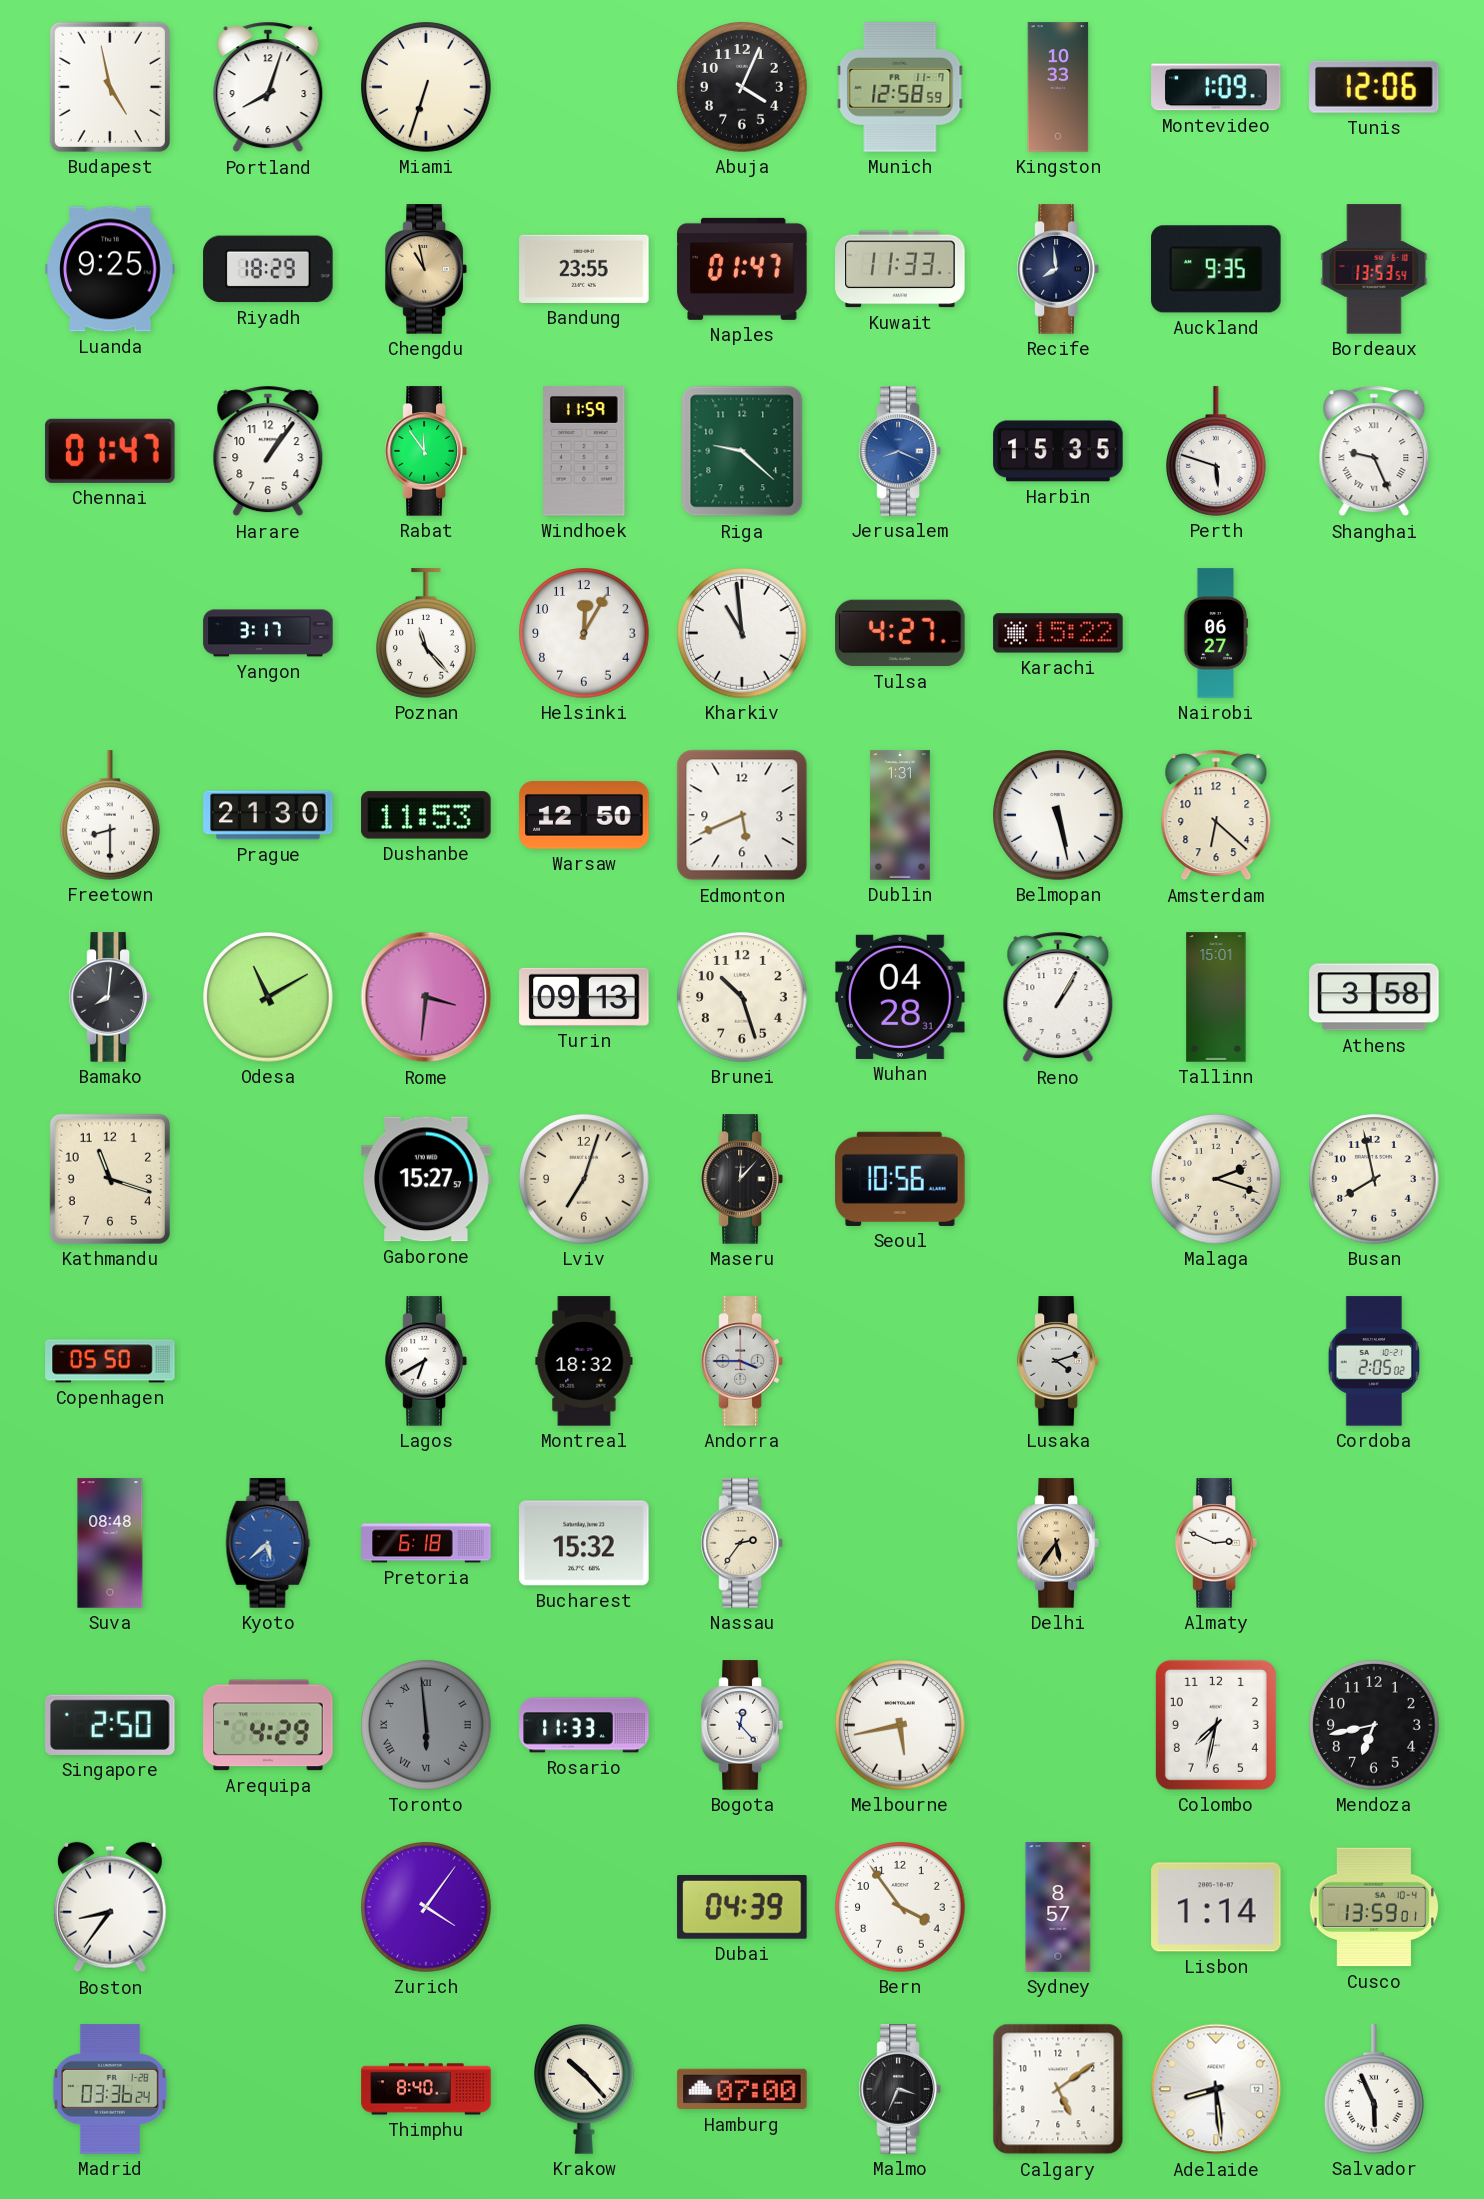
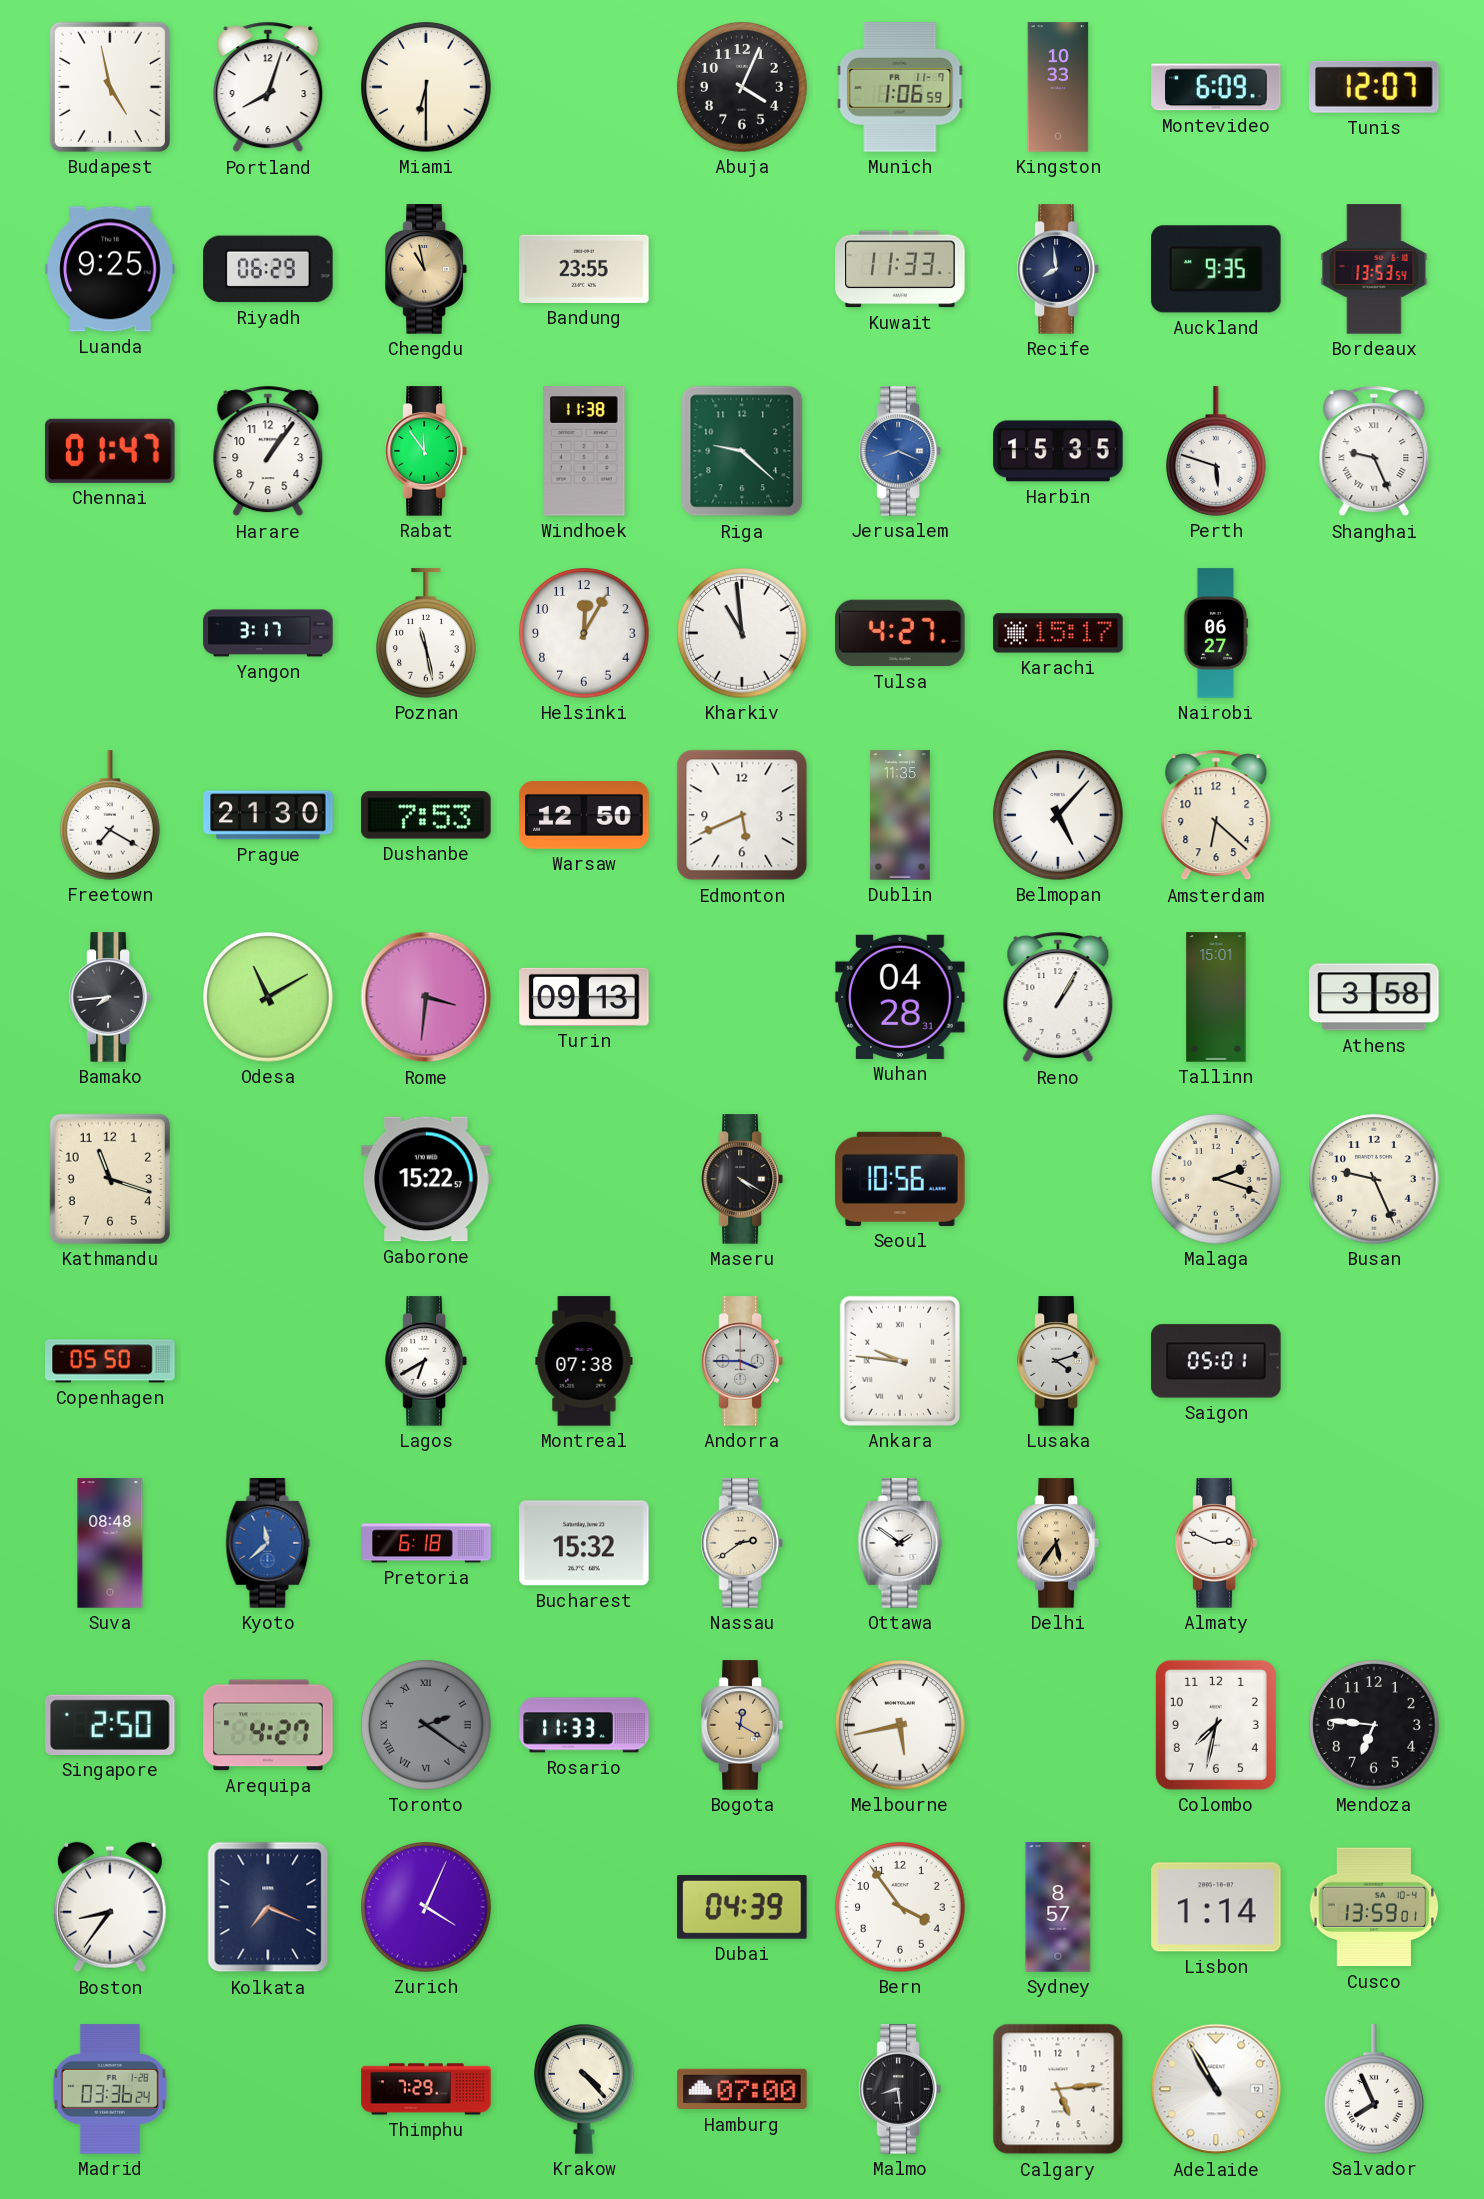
Miami: 6:33 -> 6:30 (426, 87)
Munich: 12:58 -> 1:06 (900, 87)
Montevideo: 1:09 -> 6:09 (1216, 87)
Tunis: 12:06 -> 12:07 (1375, 87)
Riyadh: 18:29 -> 06:29 (268, 269)
Naples: 01:47 -> none (742, 269)
Windhoek: 11:59 -> 11:38 (585, 451)
Poznan: 11:23 -> 11:28 (427, 633)
Karachi: 15:22 -> 15:17 (1058, 633)
Freetown: 8:30 -> 7:20 (111, 815)
Dushanbe: 11:53 -> 7:53 (426, 815)
Dublin: 1:31 -> 11:35 (900, 815)
Belmopan: 5:28 -> 5:07 (1058, 815)
Bamako: 8:01 -> 7:44 (110, 997)
Brunei: 10:27 -> none (742, 997)
Gaborone: 15:27 -> 15:22 (426, 1179)
Lviv: 7:03 -> none (584, 1179)
Maseru: 12:07 -> 4:20 (742, 1179)
Busan: 7:58 -> 9:26 (1374, 1179)
Montreal: 18:32 -> 07:38 (584, 1361)
Ankara: none -> 9:46 (900, 1361)
Saigon: none -> 05:01 (1216, 1361)
Cordoba: 2:05 -> none (1373, 1361)
Kyoto: 5:38 -> 11:38 (268, 1543)
Nassau: 2:36 -> 2:39 (742, 1543)
Ottawa: none -> 1:51 (900, 1543)
Arequipa: 4:29 -> 4:27 (268, 1725)
Toronto: 5:59 -> 2:21 (426, 1725)
Bogota: 12:23 -> 12:20 (742, 1725)
Bogota dial: white -> champagne (742, 1725)
Mendoza: 6:43 -> 6:46 (1374, 1725)
Kolkata: none -> 7:19 (268, 1907)
Zurich: 4:06 -> 4:04 (426, 1907)
Thimphu: 8:40 -> 7:29 (426, 2089)
Krakow: 10:23 -> 4:23 (585, 2090)
Malmo: 3:34 -> 8:29 (900, 2089)
Calgary: 5:09 -> 5:14 (1058, 2089)
Adelaide: 8:29 -> 10:55 (1216, 2089)
Salvador: 5:56 -> 7:56 (1375, 2089)
